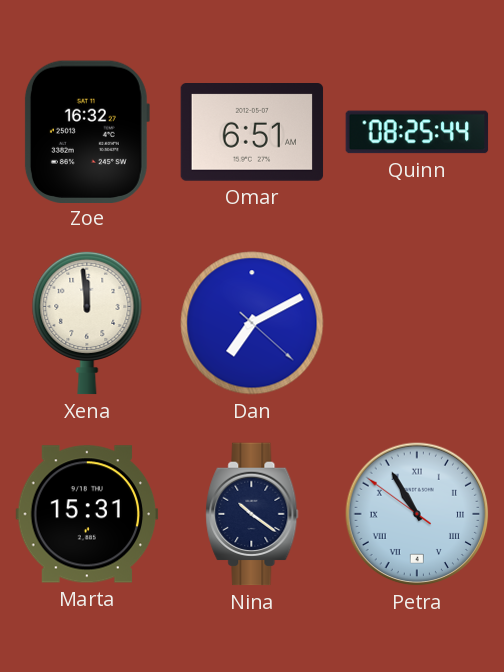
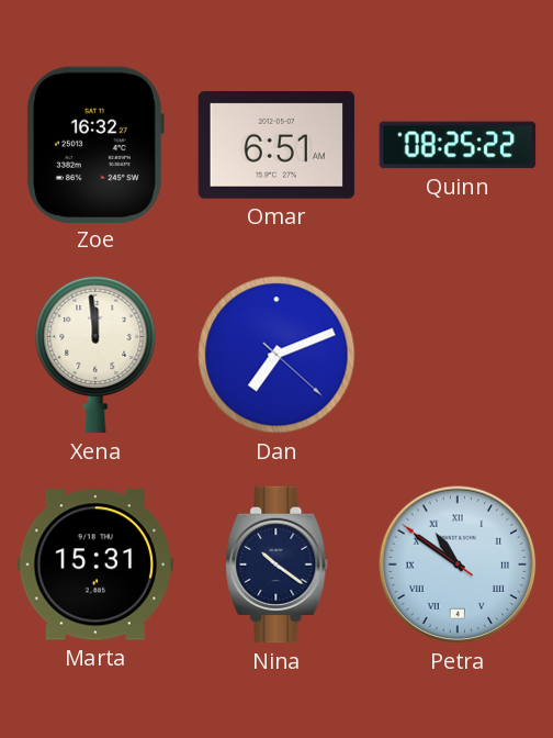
Quinn: 08:25:44 -> 08:25:22 (458, 145)
Dan: 7:10 -> 7:11 (276, 355)
Petra: 10:54 -> 10:50 (458, 564)
